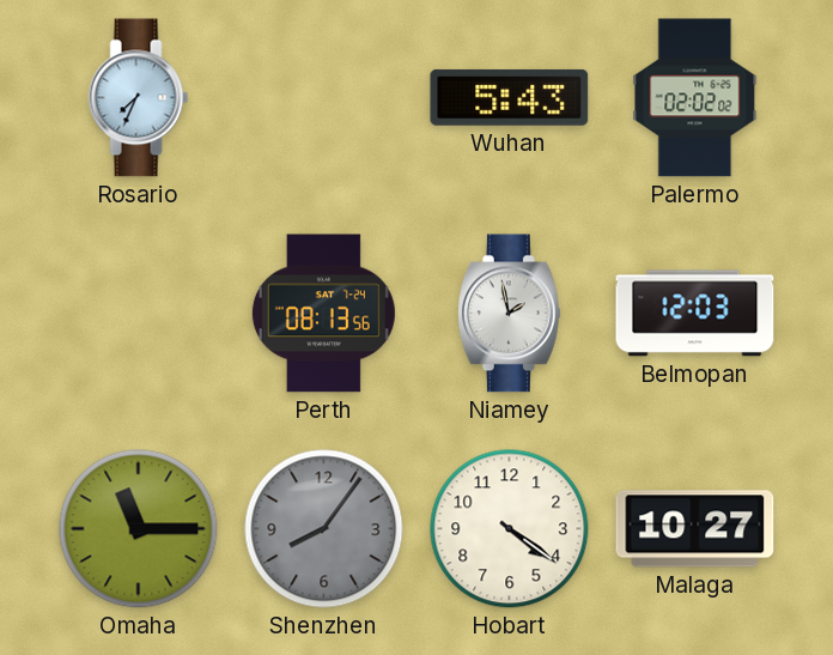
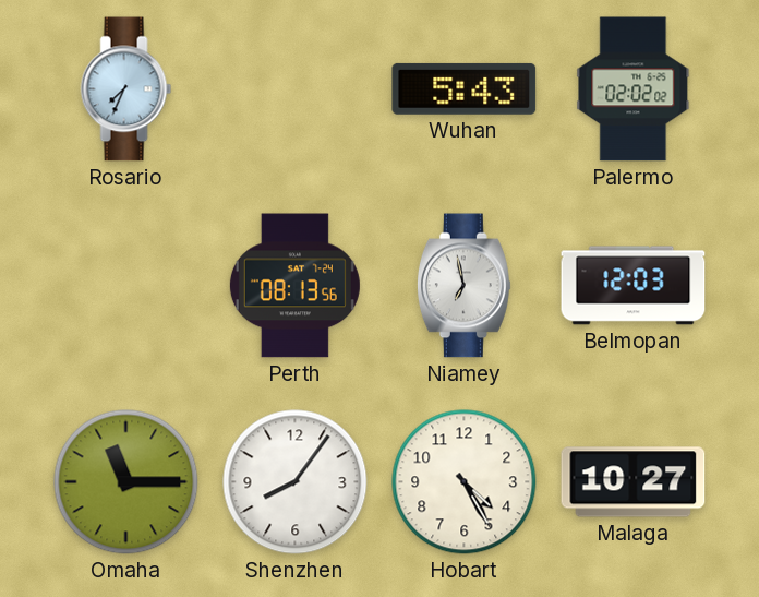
Niamey: 1:58 -> 6:58 (463, 286)
Shenzhen dial: grey -> white (296, 482)
Hobart: 4:21 -> 4:25 (465, 482)
